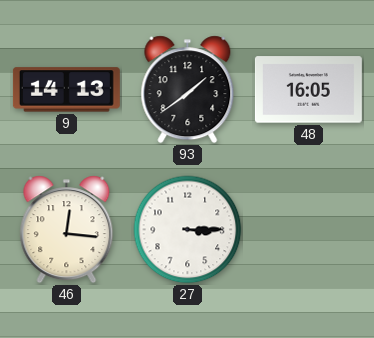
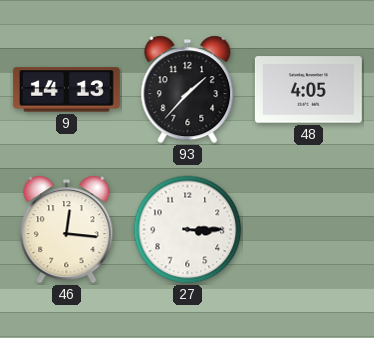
93: 1:39 -> 1:37 (188, 90)
48: 16:05 -> 4:05 (308, 90)
